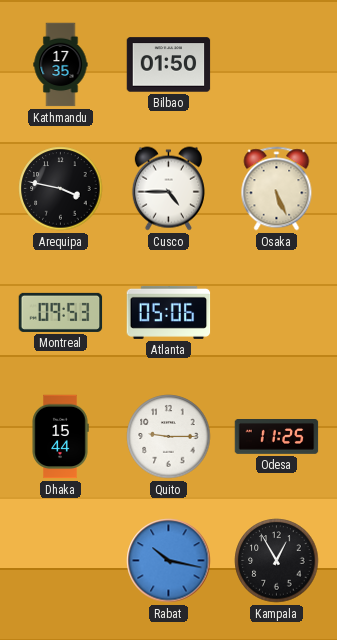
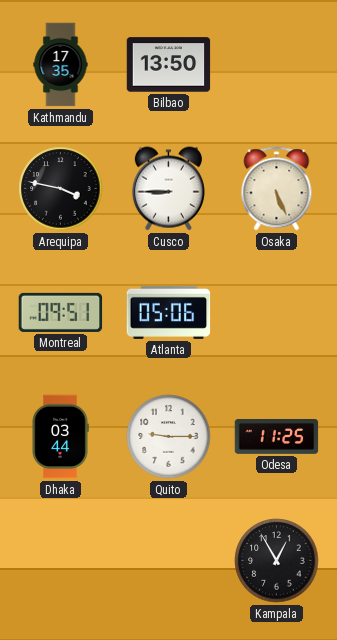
Bilbao: 01:50 -> 13:50 (169, 65)
Cusco: 4:45 -> 8:45 (168, 189)
Montreal: 09:53 -> 09:51 (61, 312)
Dhaka: 15:44 -> 03:44 (60, 437)
Rabat: 10:17 -> none (169, 561)
